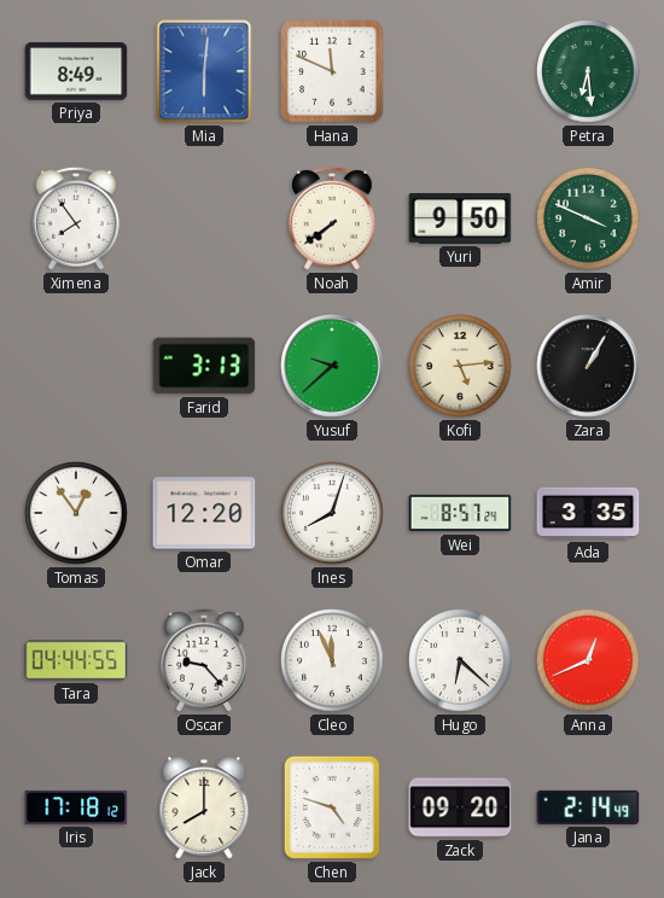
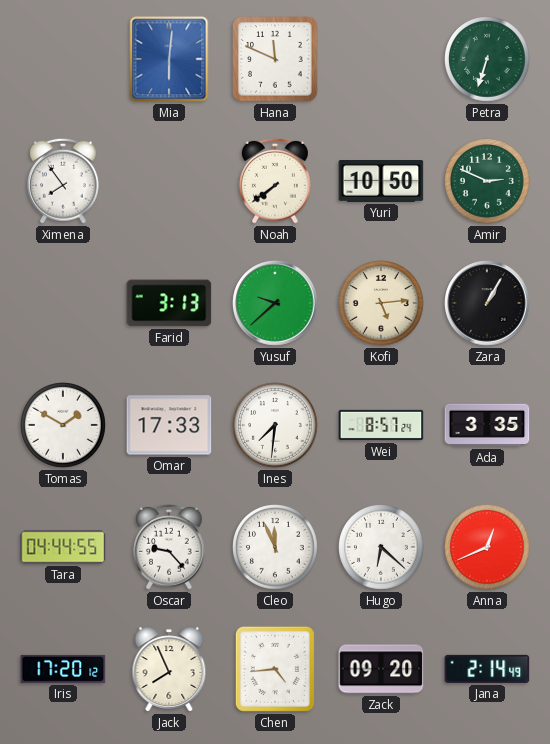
Priya: 8:49 -> none (76, 71)
Petra: 6:29 -> 6:33 (488, 60)
Yuri: 9:50 -> 10:50 (381, 182)
Amir: 3:49 -> 2:49 (488, 182)
Tomas: 12:54 -> 1:50 (64, 426)
Omar: 12:20 -> 17:33 (169, 425)
Ines: 8:03 -> 7:31 (276, 426)
Iris: 17:18 -> 17:20 (63, 669)
Jack: 8:00 -> 7:56 (169, 669)
Chen: 4:48 -> 4:44 (275, 669)
